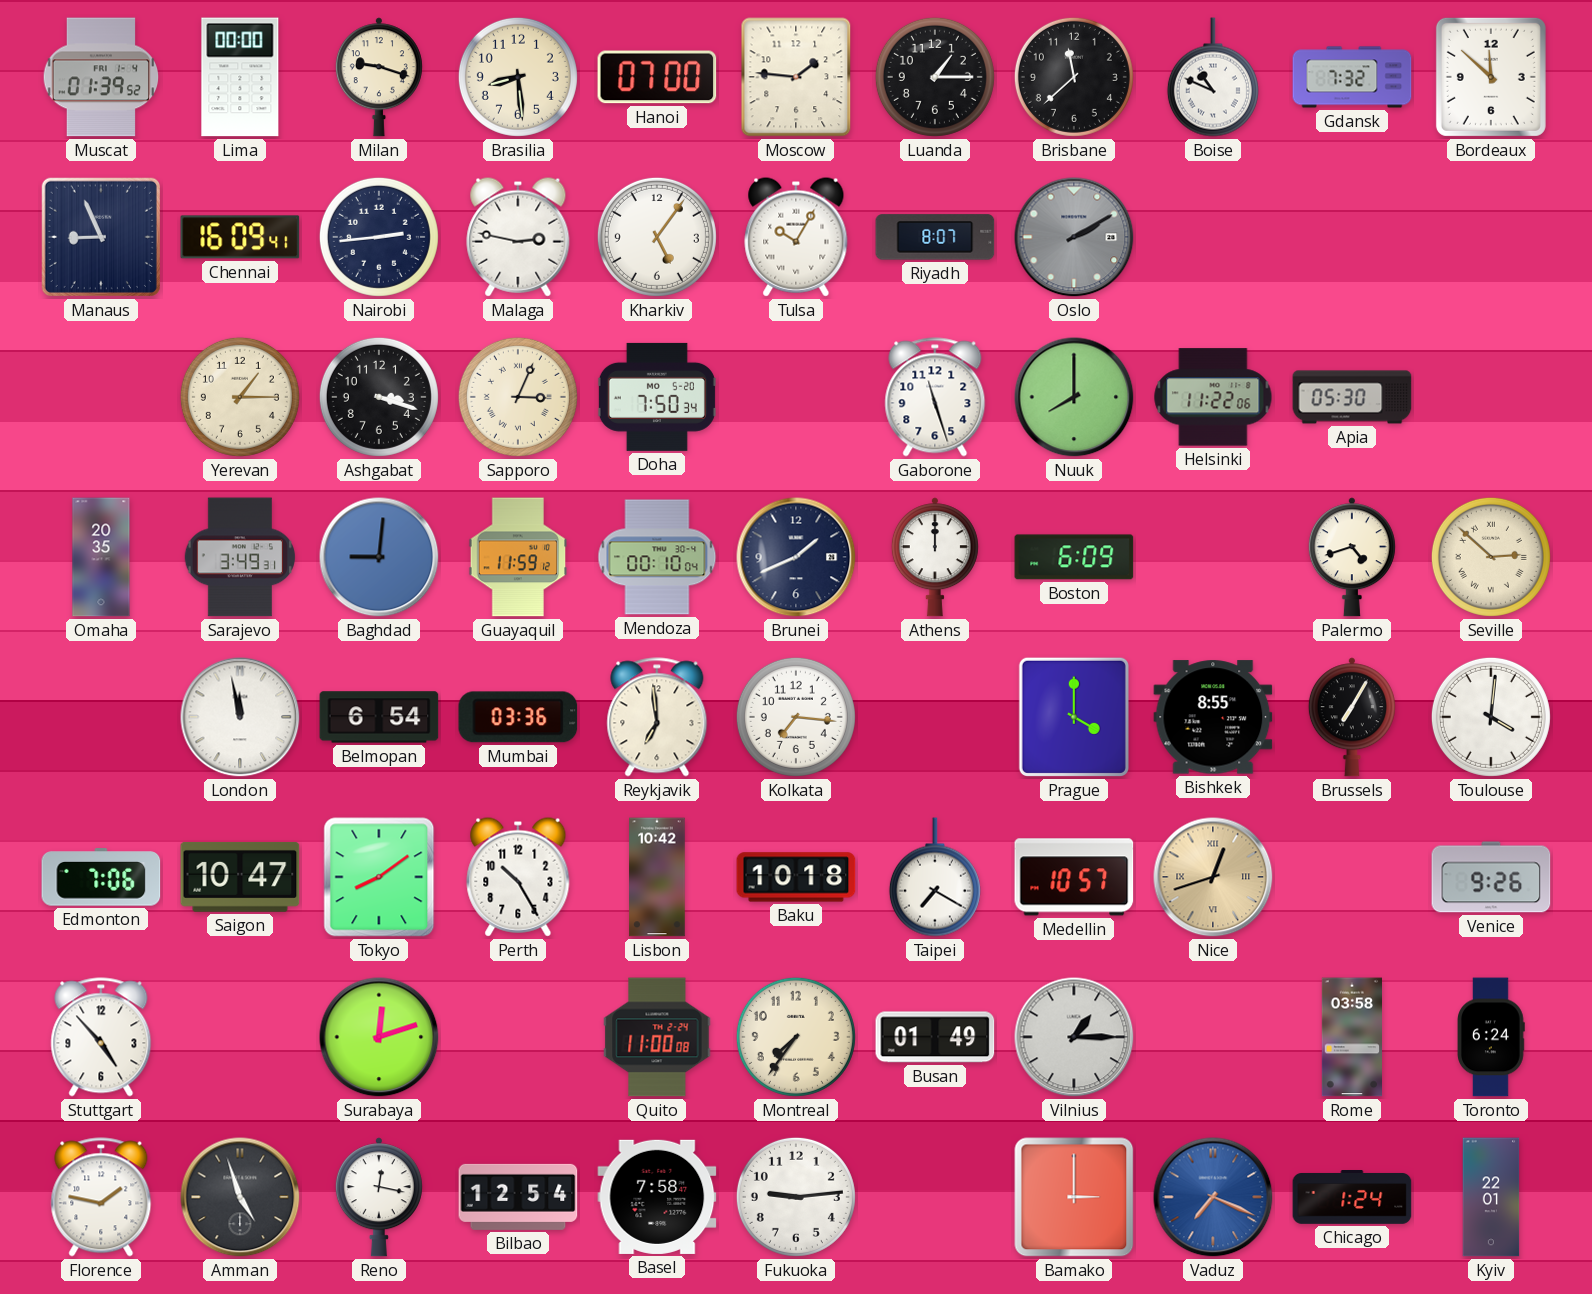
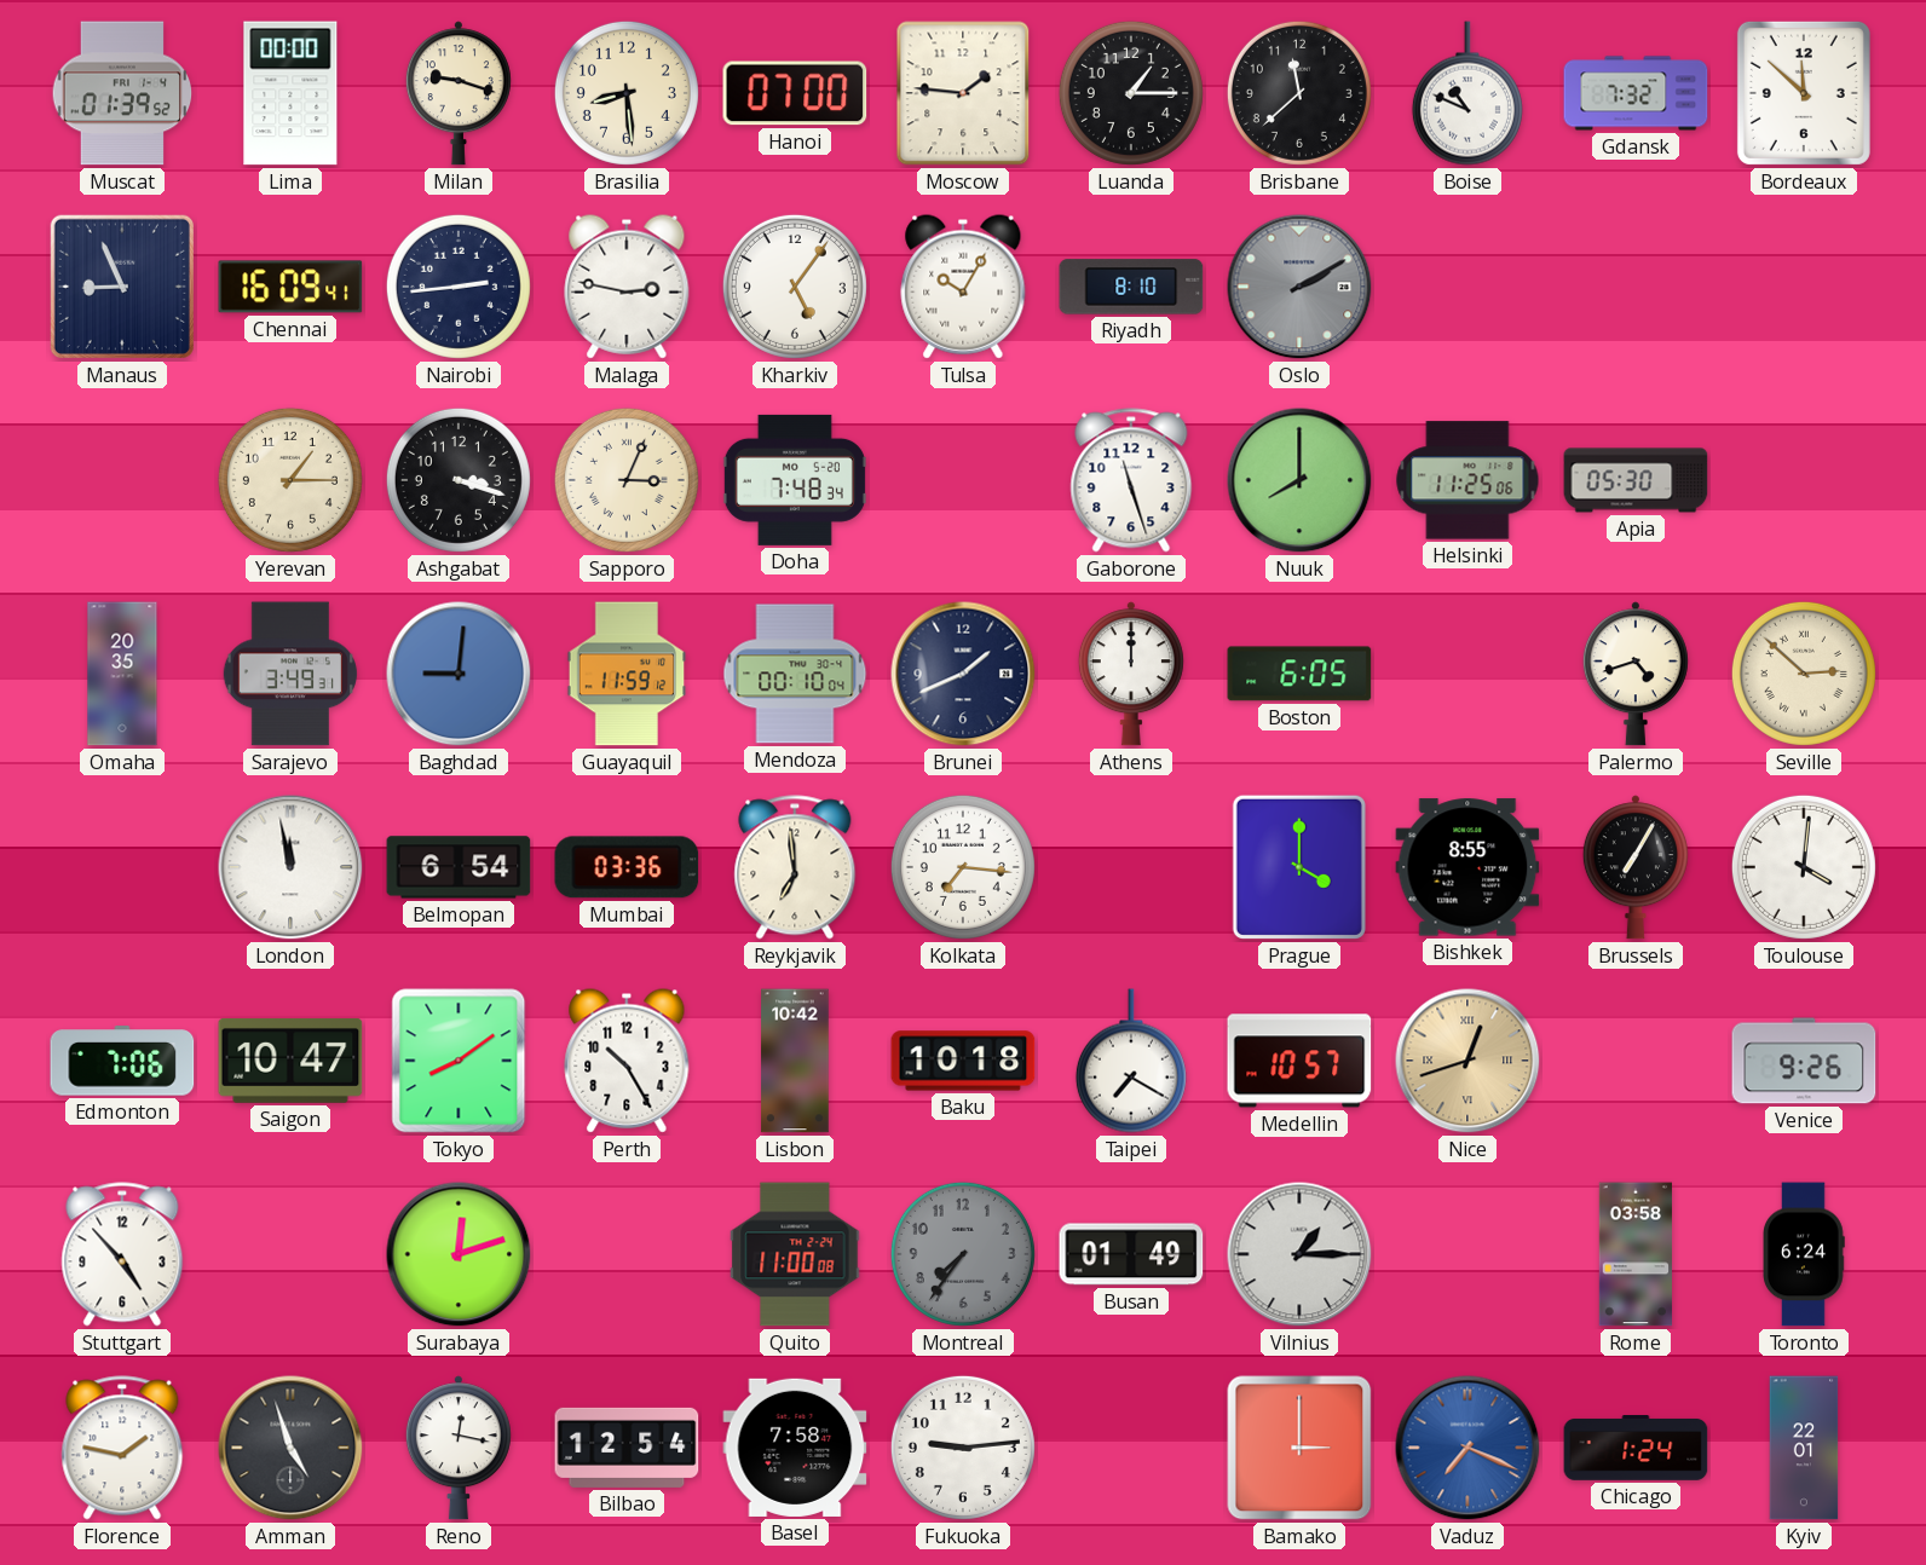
Riyadh: 8:07 -> 8:10 (1131, 287)
Doha: 7:50 -> 7:48 (795, 480)
Helsinki: 11:22 -> 11:25 (1467, 480)
Boston: 6:09 -> 6:05 (1299, 674)
Montreal dial: cream -> grey (963, 1254)
